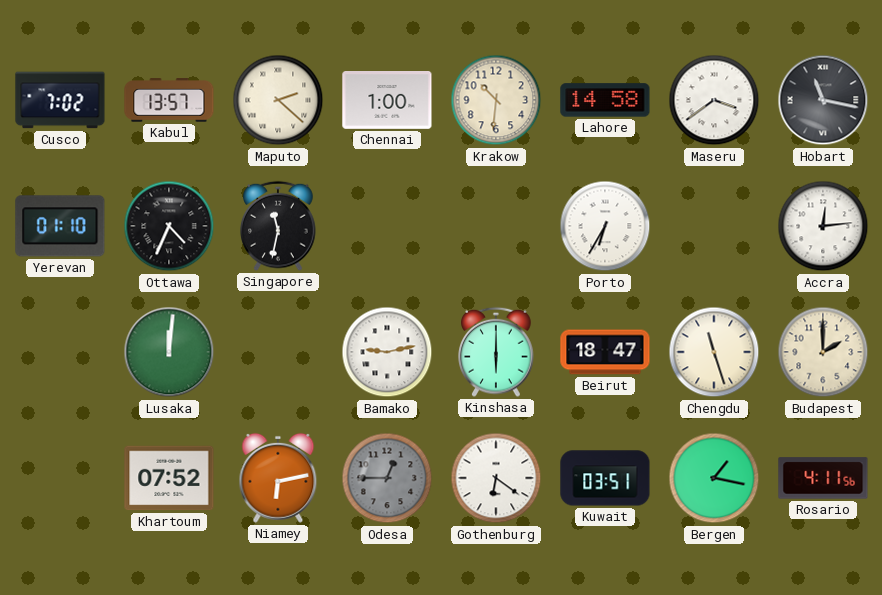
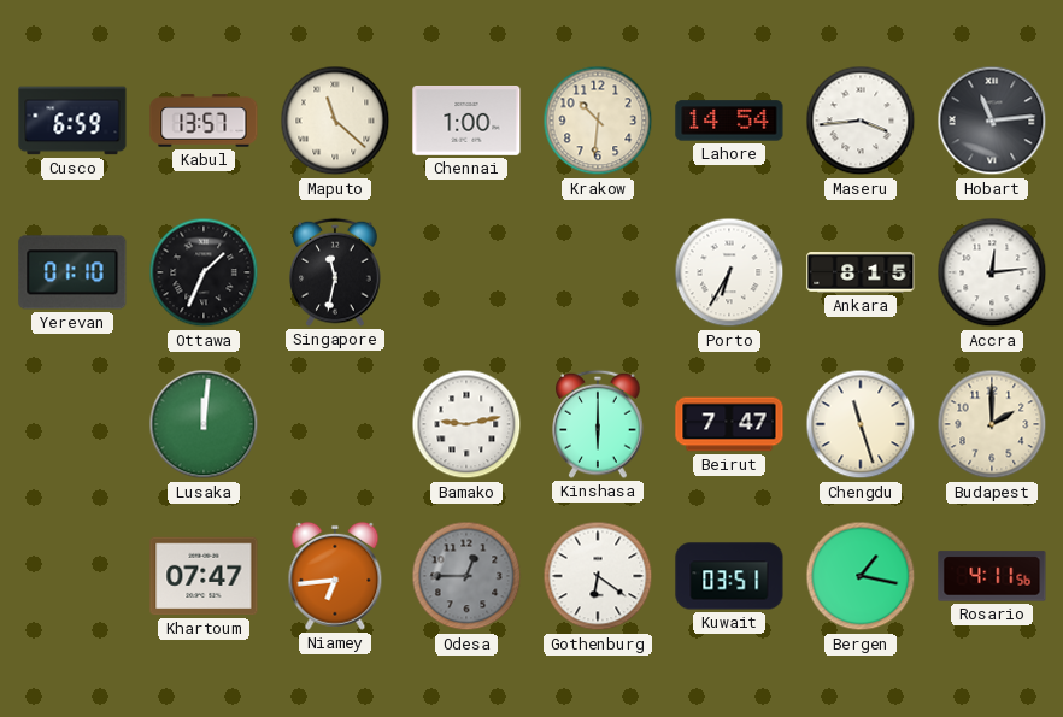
Cusco: 7:02 -> 6:59 (72, 121)
Maputo: 2:22 -> 11:22 (335, 121)
Lahore: 14:58 -> 14:54 (729, 121)
Maseru: 3:39 -> 3:44 (861, 121)
Hobart: 11:17 -> 11:14 (992, 121)
Ottawa: 4:34 -> 1:34 (204, 272)
Ankara: none -> 8:15 (861, 274)
Beirut: 18:47 -> 7:47 (729, 424)
Khartoum: 07:52 -> 07:47 (204, 576)
Niamey: 6:13 -> 6:44 (335, 576)
